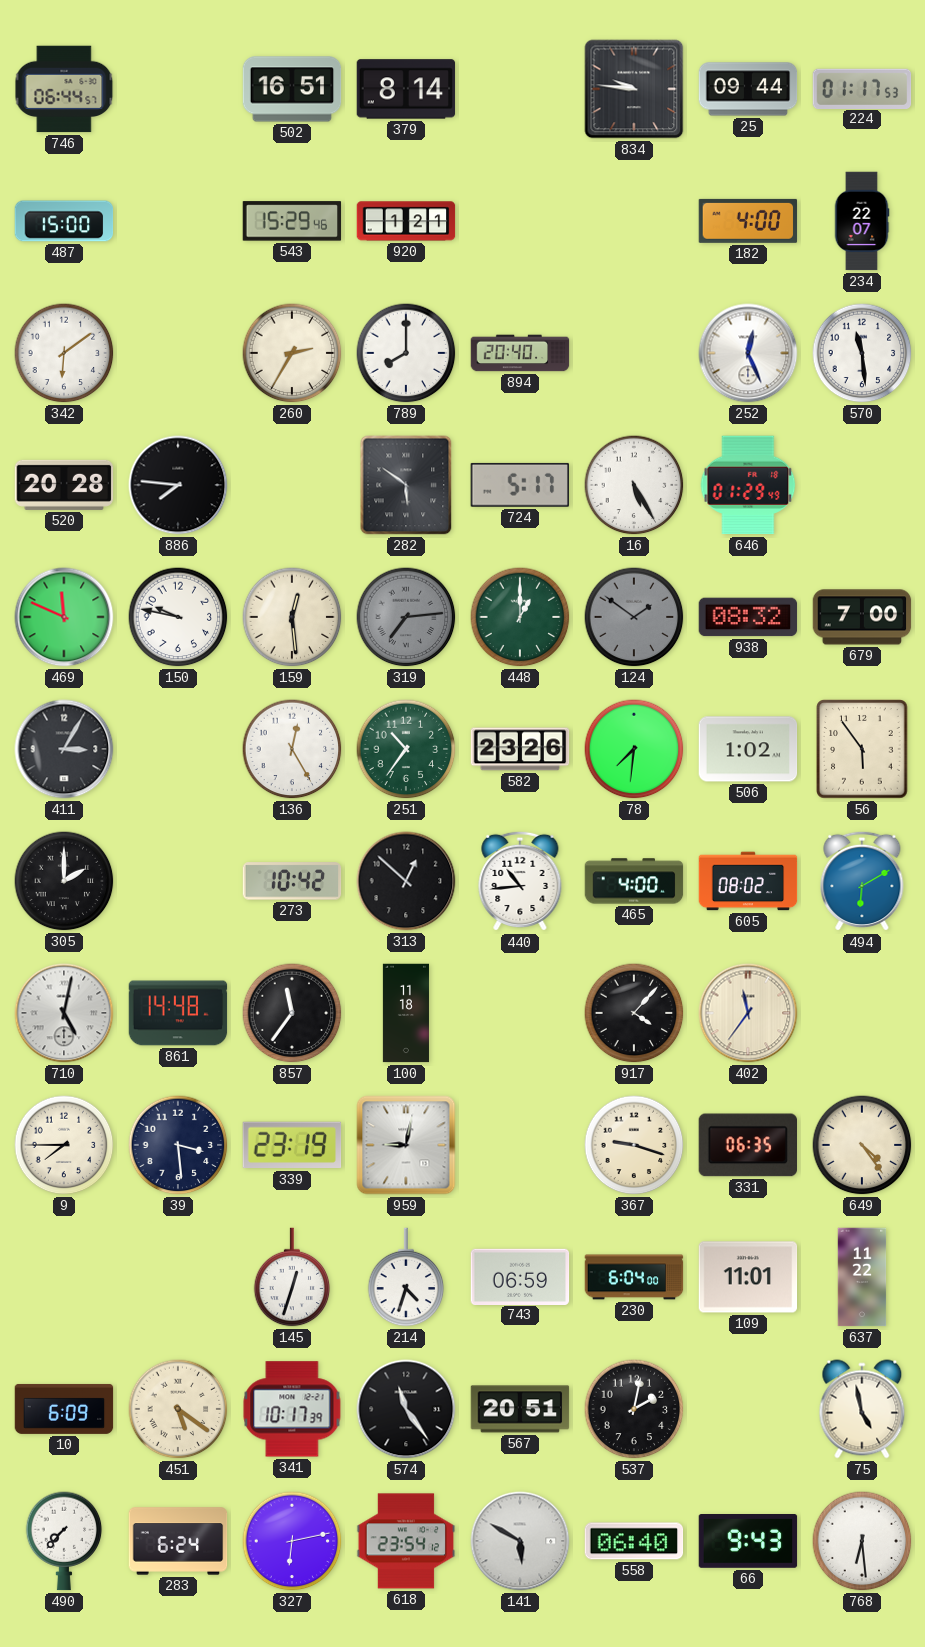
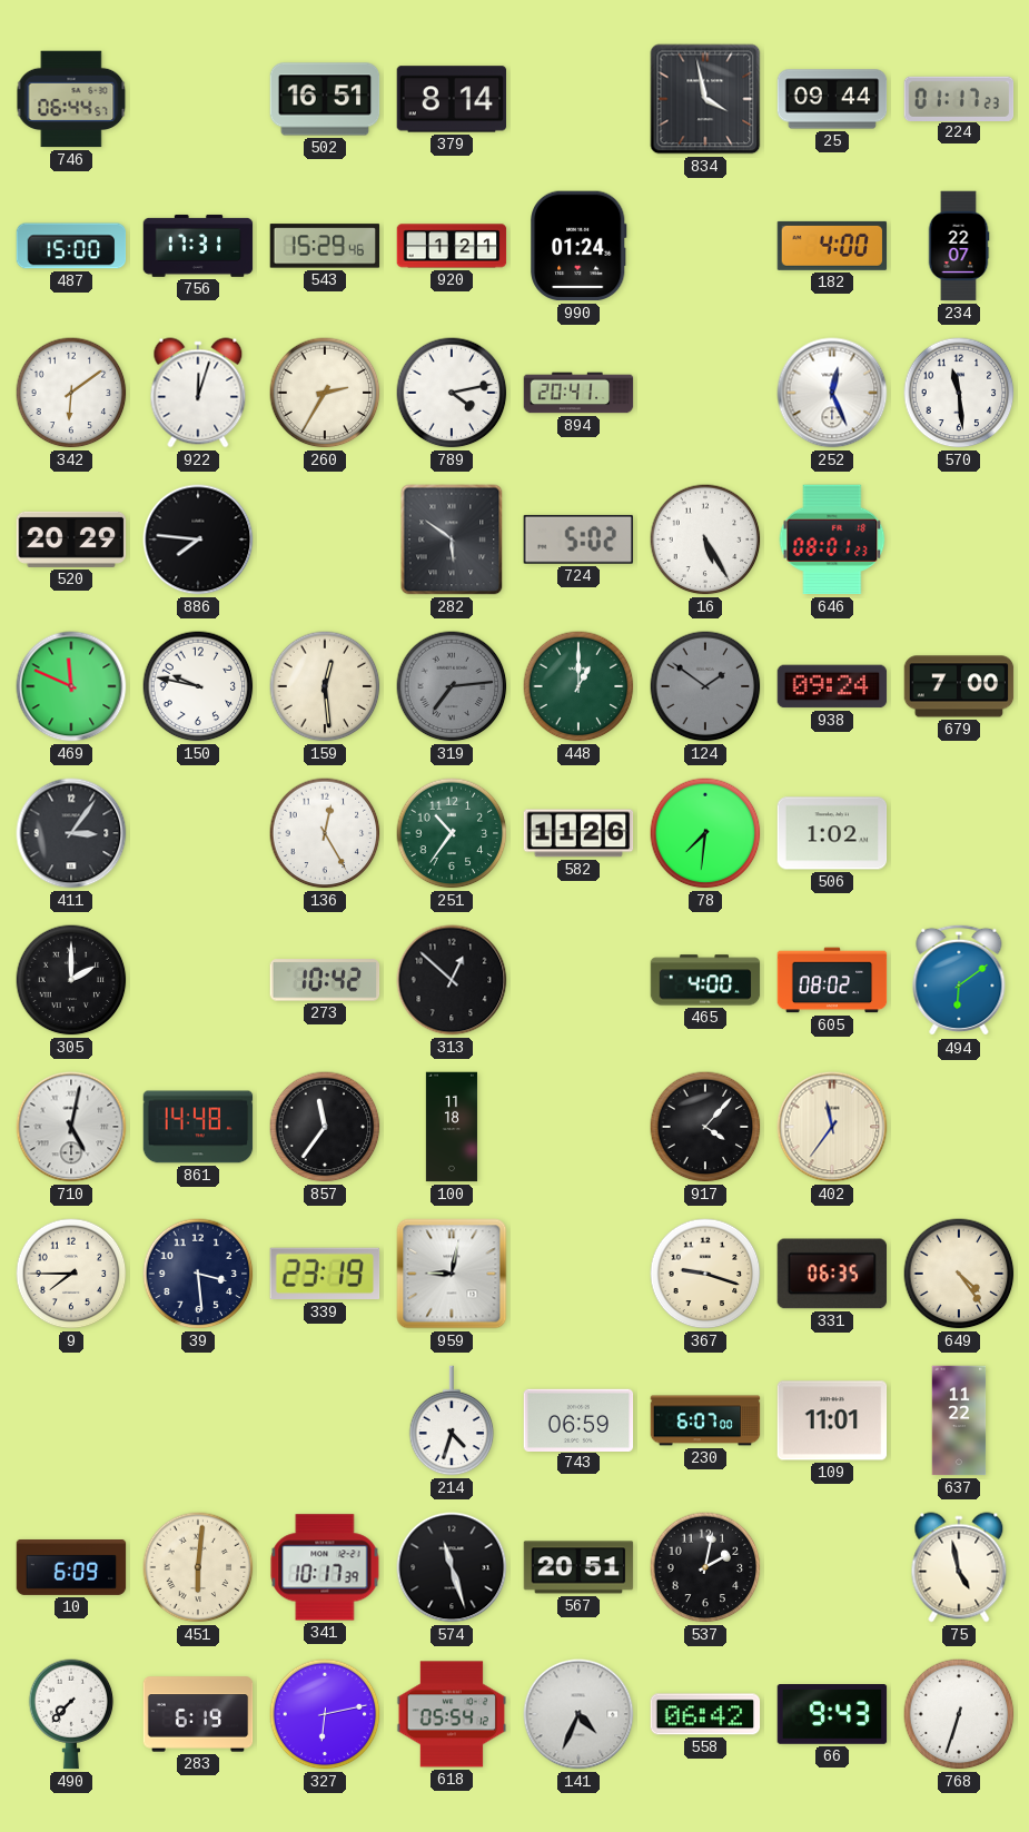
834: 9:46 -> 3:58 (705, 99)
224: 01:17:53 -> 01:17:23 (959, 98)
756: none -> 17:31 (198, 246)
990: none -> 01:24 (578, 246)
922: none -> 12:03 (198, 393)
789: 8:00 -> 4:13 (452, 393)
894: 20:40 -> 20:41 (578, 393)
520: 20:28 -> 20:29 (71, 539)
724: 5:17 -> 5:02 (578, 539)
646: 01:29 -> 08:01 (832, 539)
938: 08:32 -> 09:24 (832, 686)
411: 3:05 -> 3:06 (71, 833)
582: 23:26 -> 11:26 (578, 833)
56: 5:54 -> none (862, 749)
440: 10:44 -> none (520, 881)
494: 6:10 -> 6:09 (959, 980)
145: 12:33 -> none (292, 1277)
230: 6:04 -> 6:07 (705, 1420)
451: 5:21 -> 6:01 (198, 1567)
574: 11:24 -> 11:27 (452, 1567)
283: 6:24 -> 6:19 (198, 1714)
618: 23:54 -> 05:54 (452, 1714)
141: 5:50 -> 4:34 (578, 1714)
558: 06:40 -> 06:42 (705, 1714)
768: 6:29 -> 6:33 (959, 1714)
